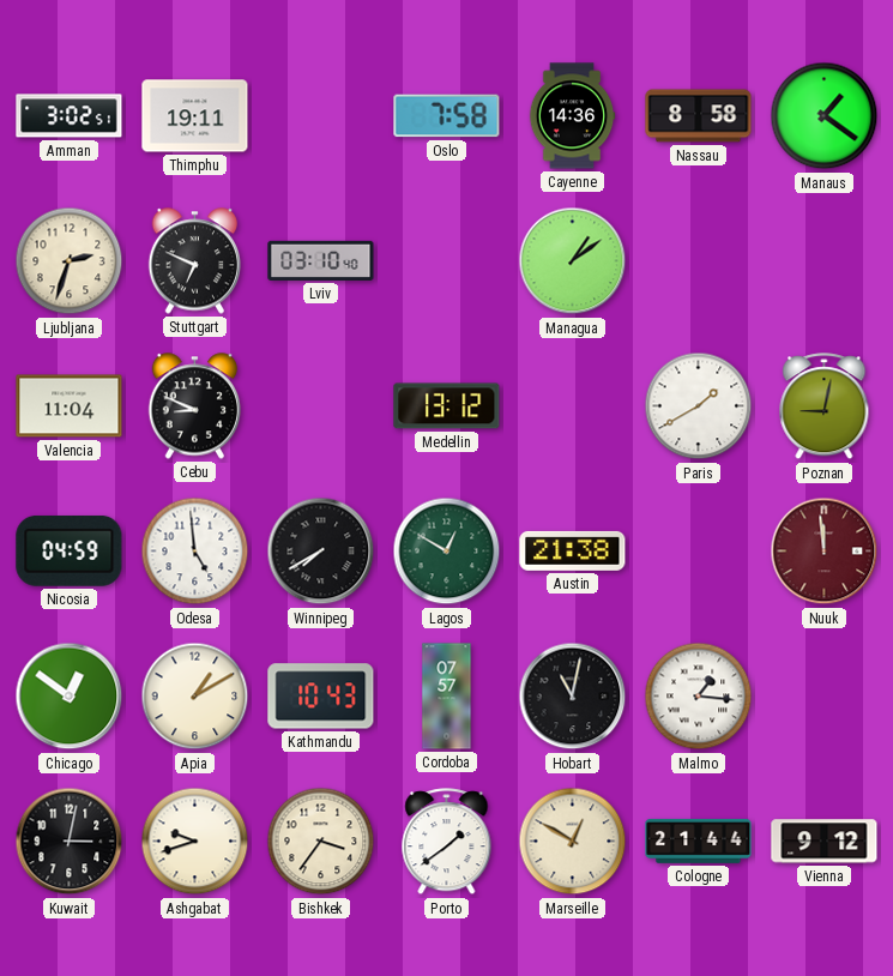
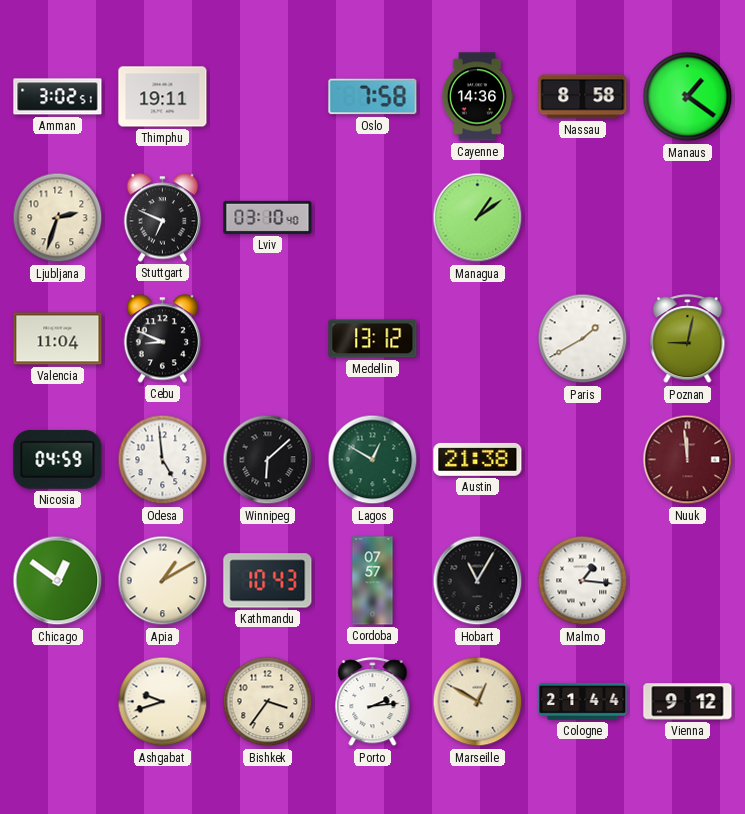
Winnipeg: 7:40 -> 6:08 (268, 460)
Hobart: 11:02 -> 11:05 (478, 581)
Kuwait: 3:02 -> none (70, 842)
Porto: 1:39 -> 2:14 (373, 702)
